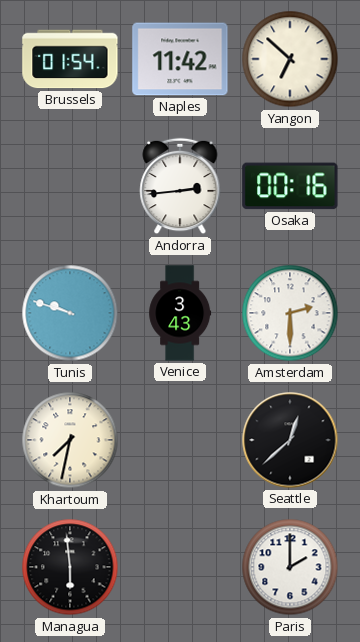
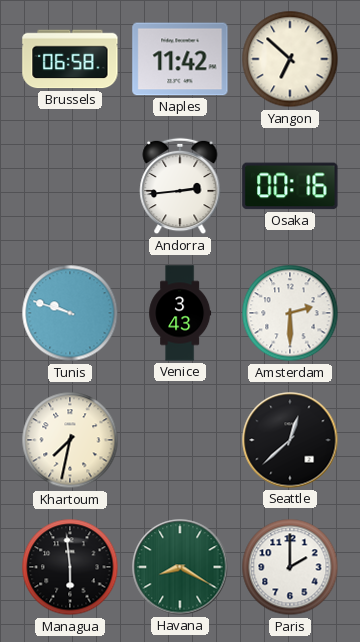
Brussels: 01:54 -> 06:58 (70, 59)
Havana: none -> 8:20 (180, 567)
